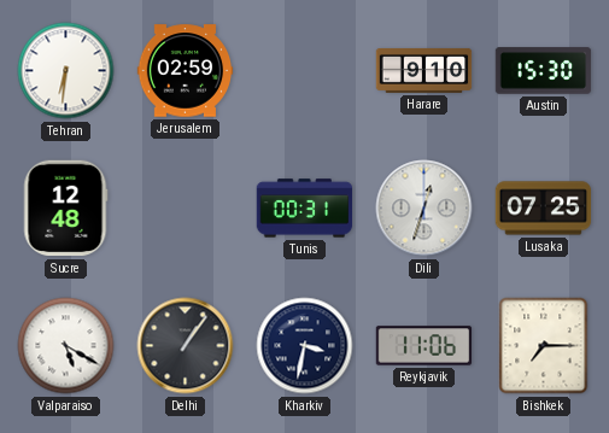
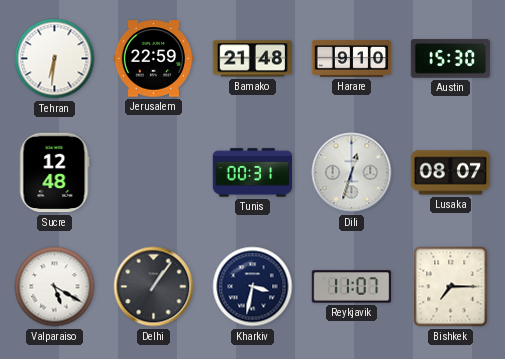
Jerusalem: 02:59 -> 22:59 (154, 59)
Bamako: none -> 21:48 (252, 59)
Lusaka: 07:25 -> 08:07 (451, 173)
Reykjavik: 11:06 -> 11:07 (352, 287)
